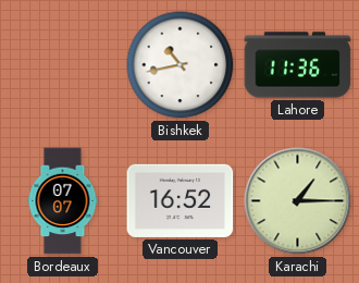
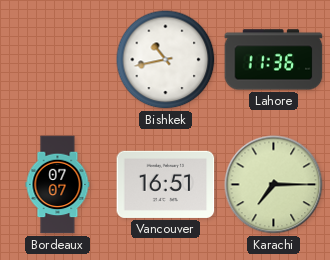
Vancouver: 16:52 -> 16:51 (166, 184)
Karachi: 1:15 -> 7:15 (274, 185)
